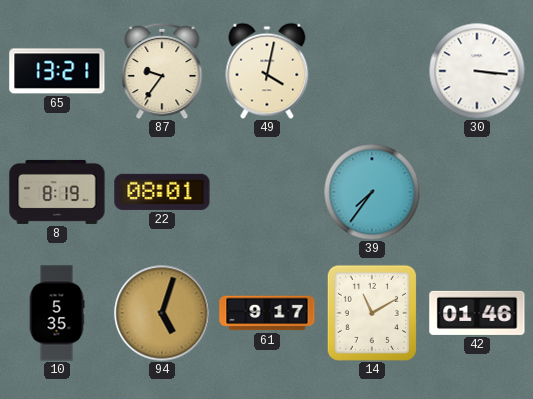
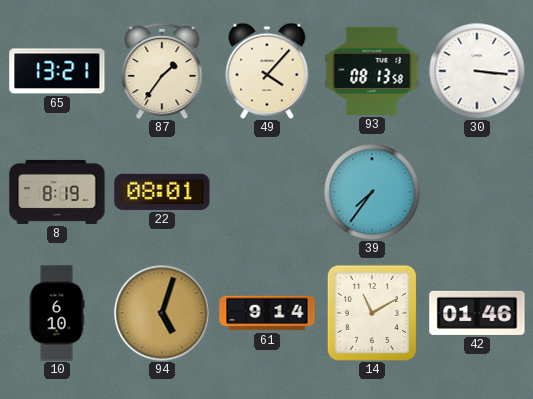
87: 9:36 -> 1:36 (162, 71)
49: 4:02 -> 4:07 (267, 71)
93: none -> 08:13 (372, 71)
10: 5:35 -> 6:10 (57, 313)
61: 9:17 -> 9:14 (267, 313)
